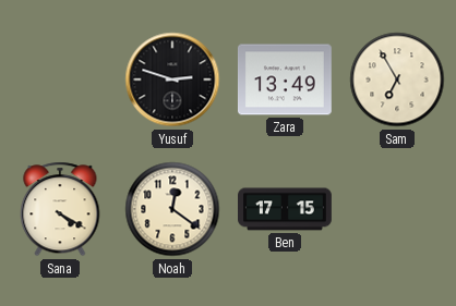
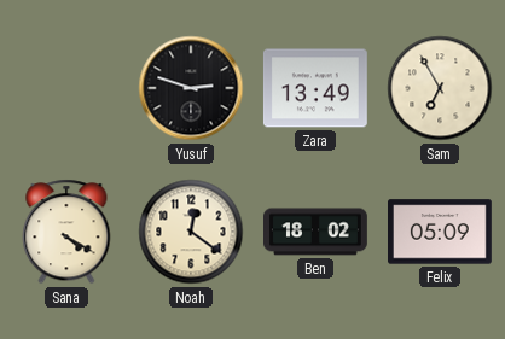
Ben: 17:15 -> 18:02 (315, 232)
Felix: none -> 05:09 (441, 232)
